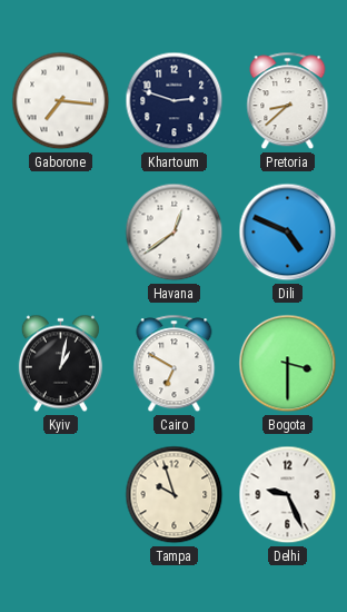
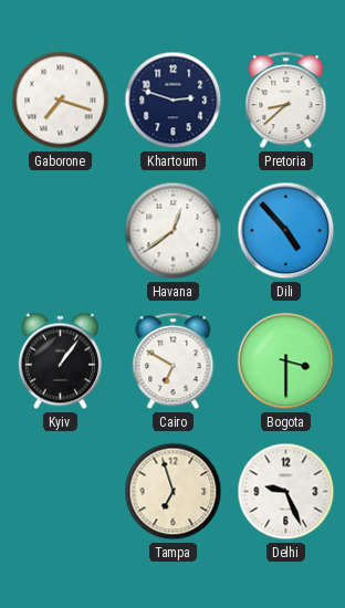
Gaborone: 7:16 -> 7:18 (61, 101)
Dili: 4:49 -> 4:53 (286, 231)
Kyiv: 1:02 -> 1:06 (60, 361)
Tampa: 9:57 -> 6:57 (174, 492)
